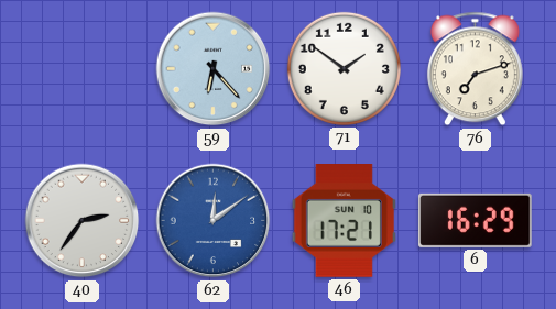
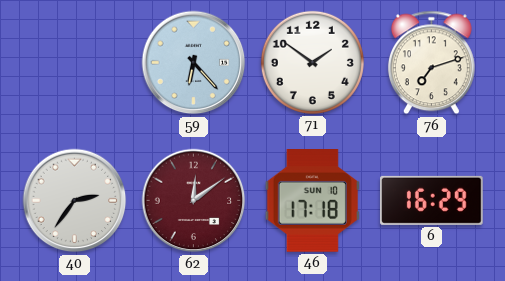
62 dial: blue -> burgundy (194, 201)
46: 17:21 -> 17:18 (312, 201)
